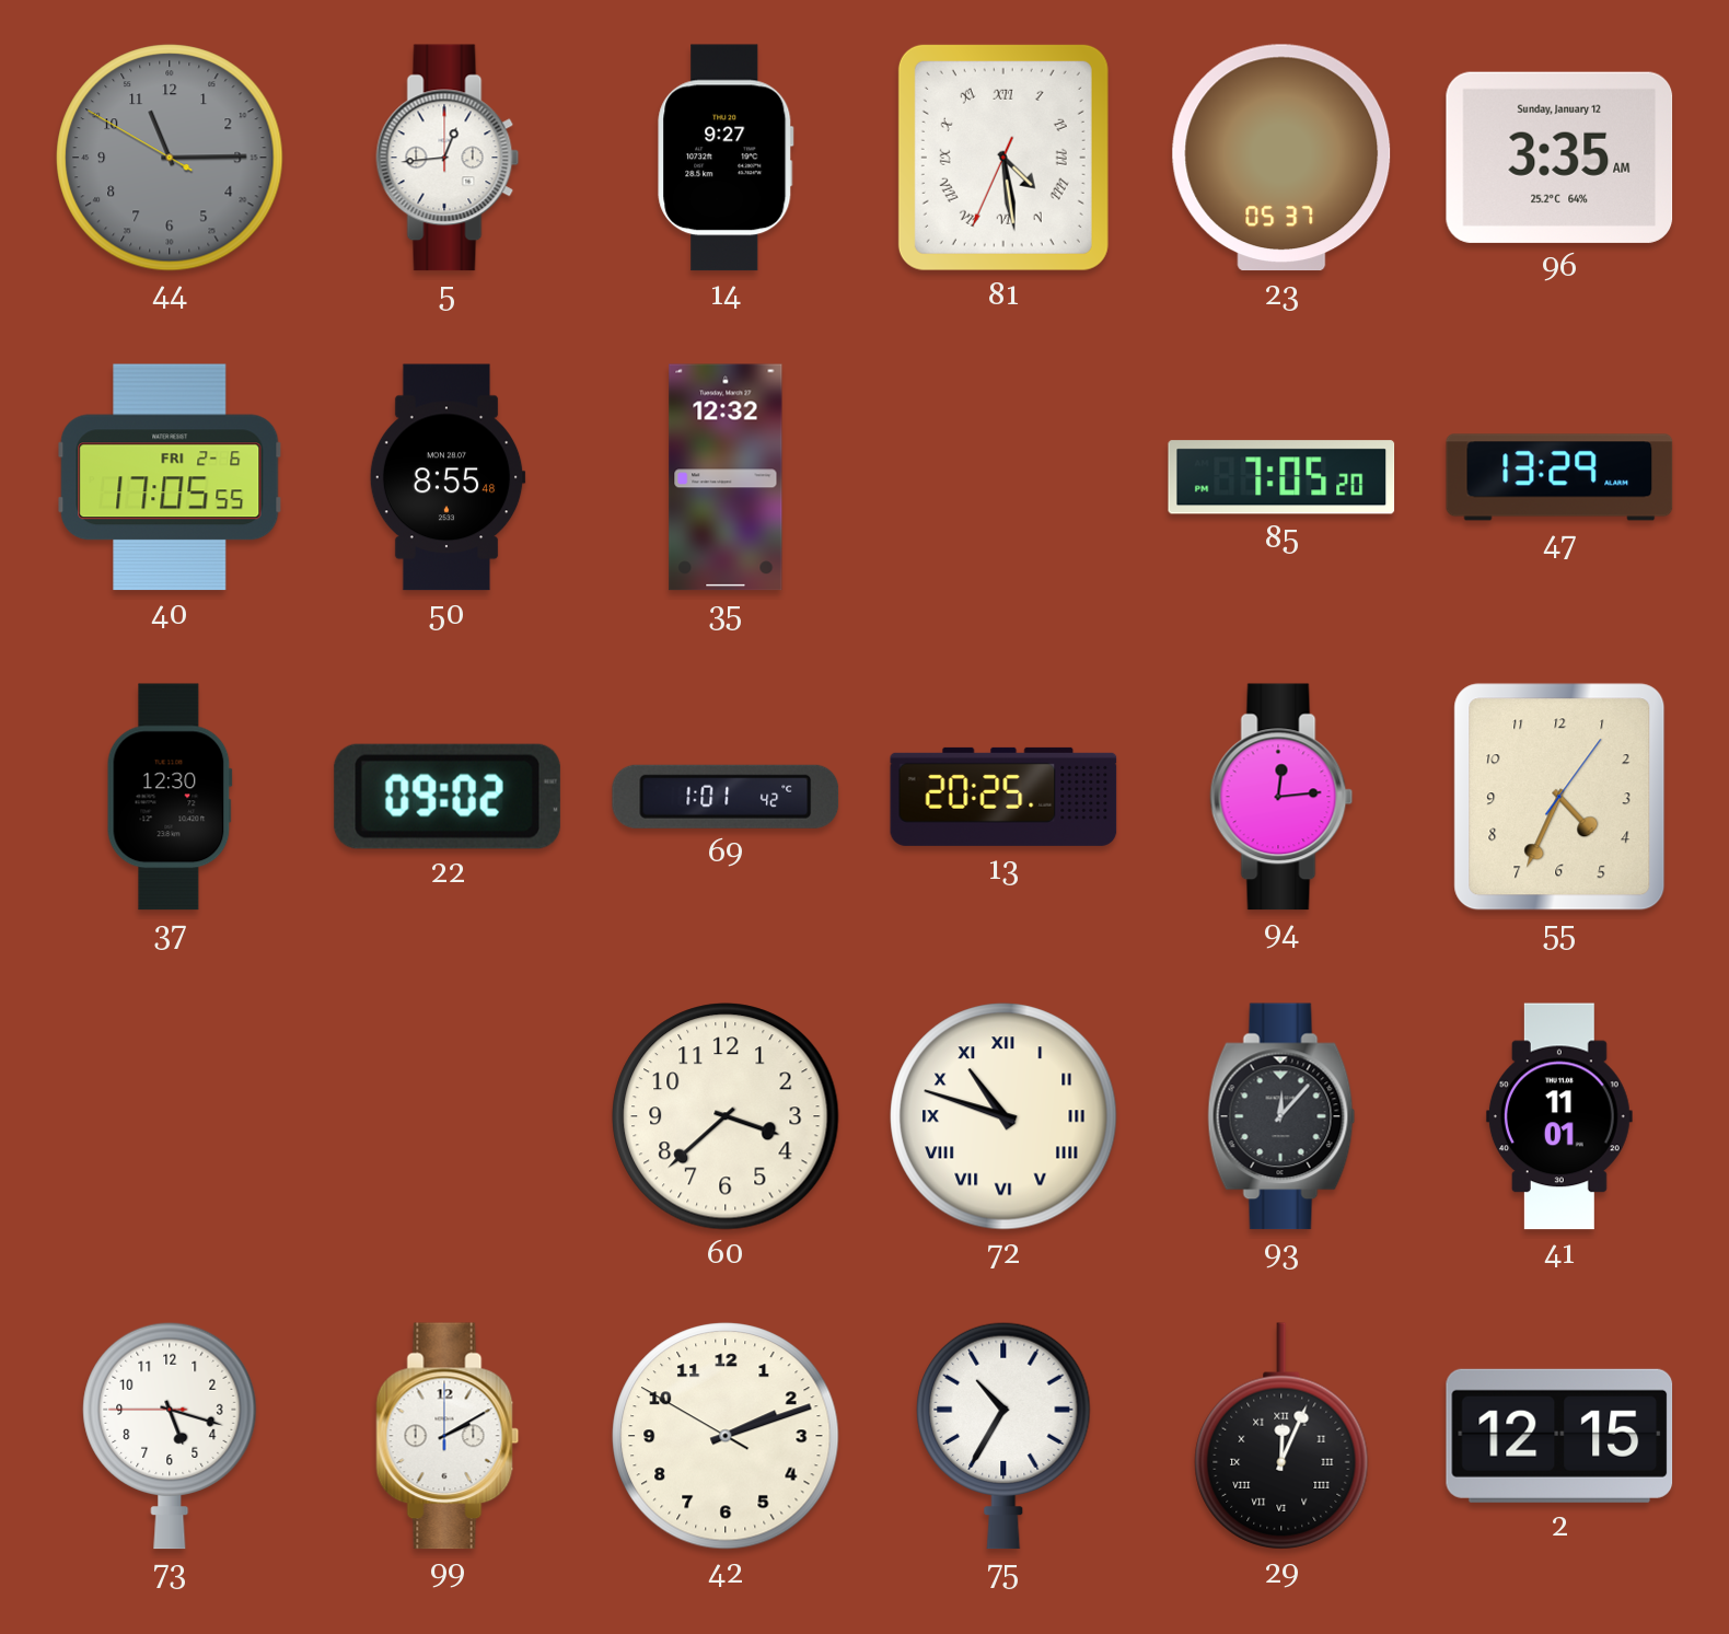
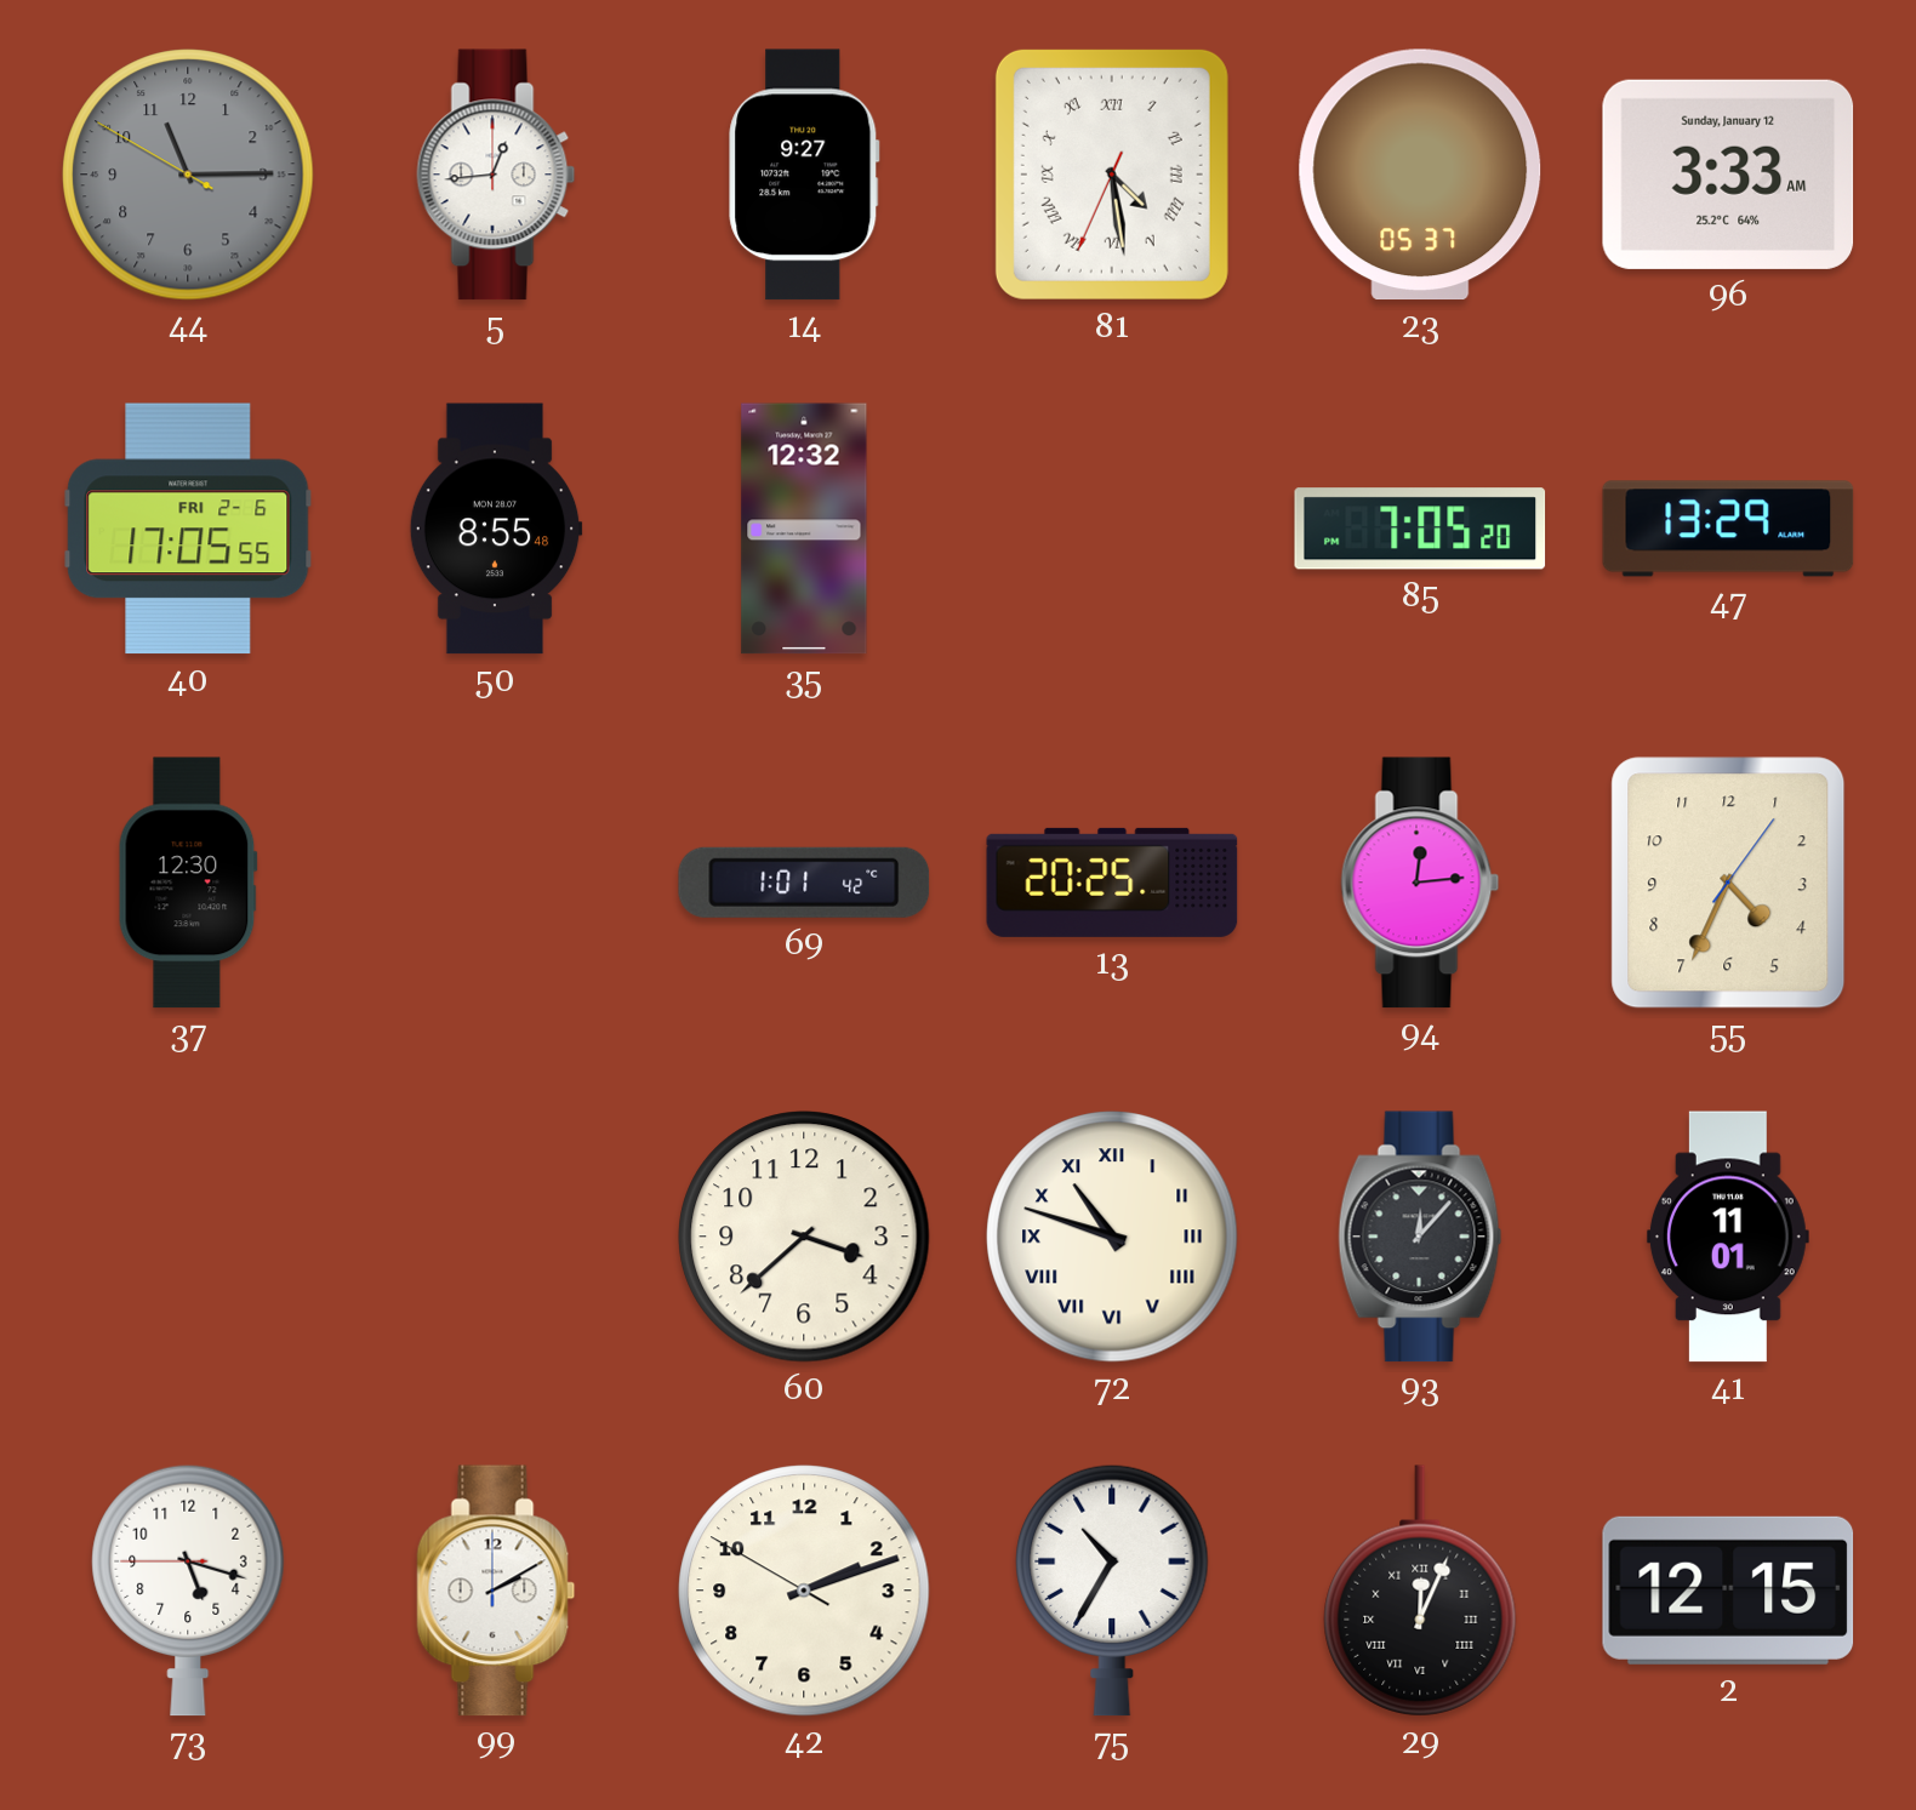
96: 3:35 -> 3:33 (1728, 175)
22: 09:02 -> none (448, 797)
